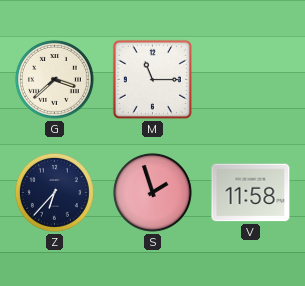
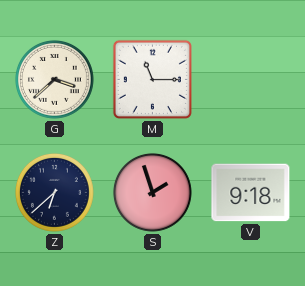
Z: 6:37 -> 6:38 (54, 192)
V: 11:58 -> 9:18 (251, 193)
